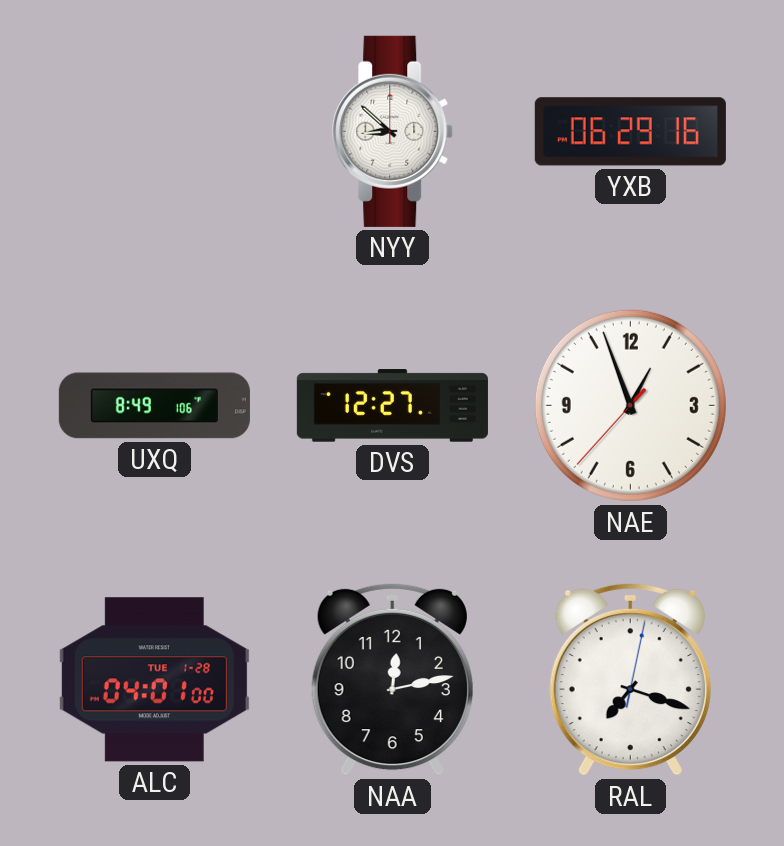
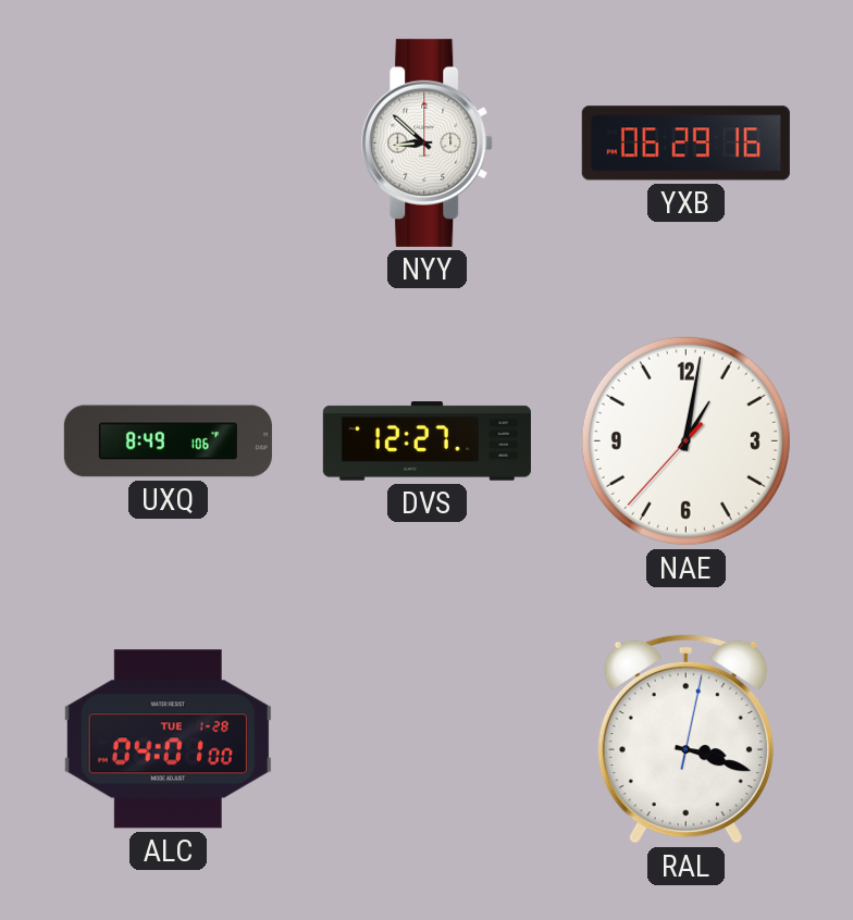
NAE: 12:56 -> 1:01 (685, 440)
NAA: 12:13 -> none (392, 679)
RAL: 7:18 -> 3:18 (685, 738)
